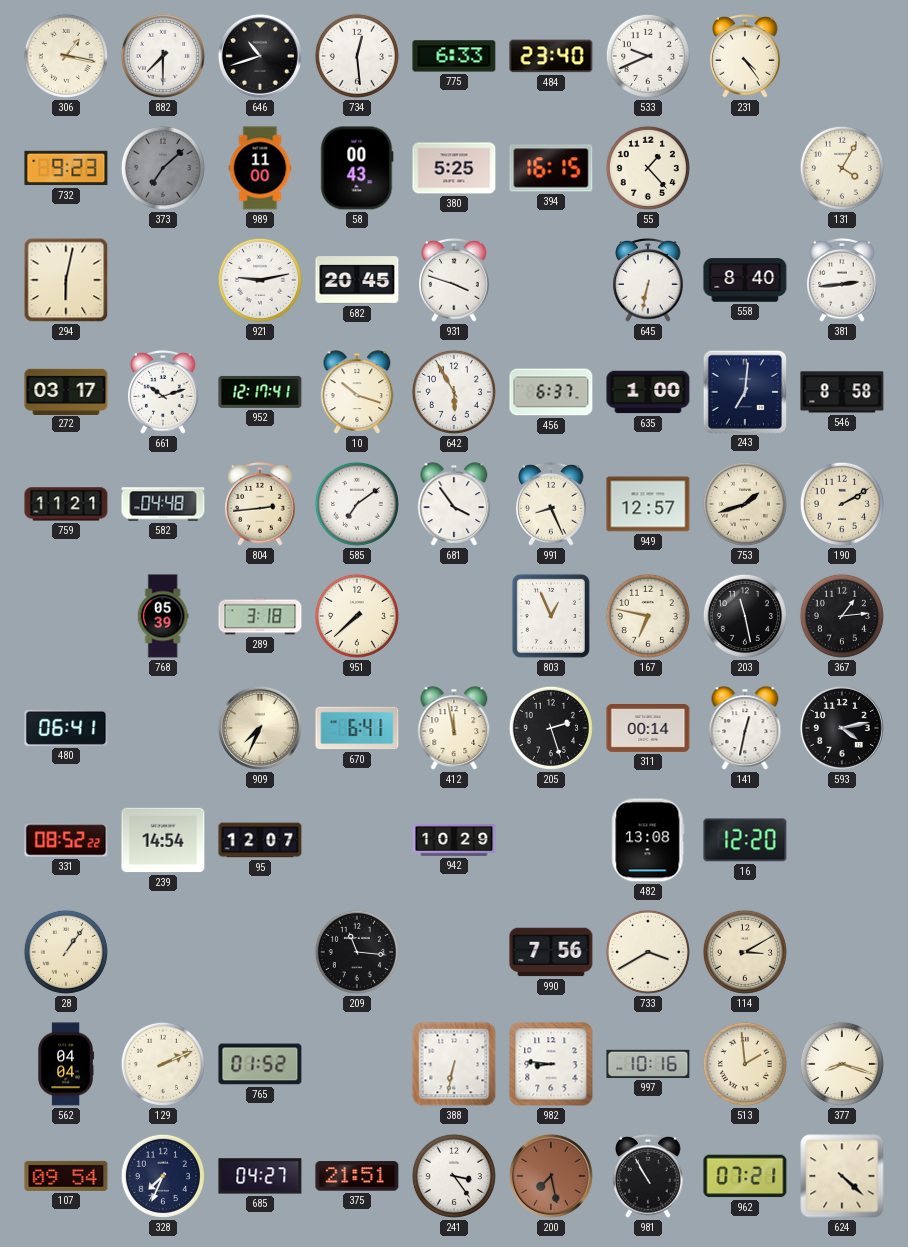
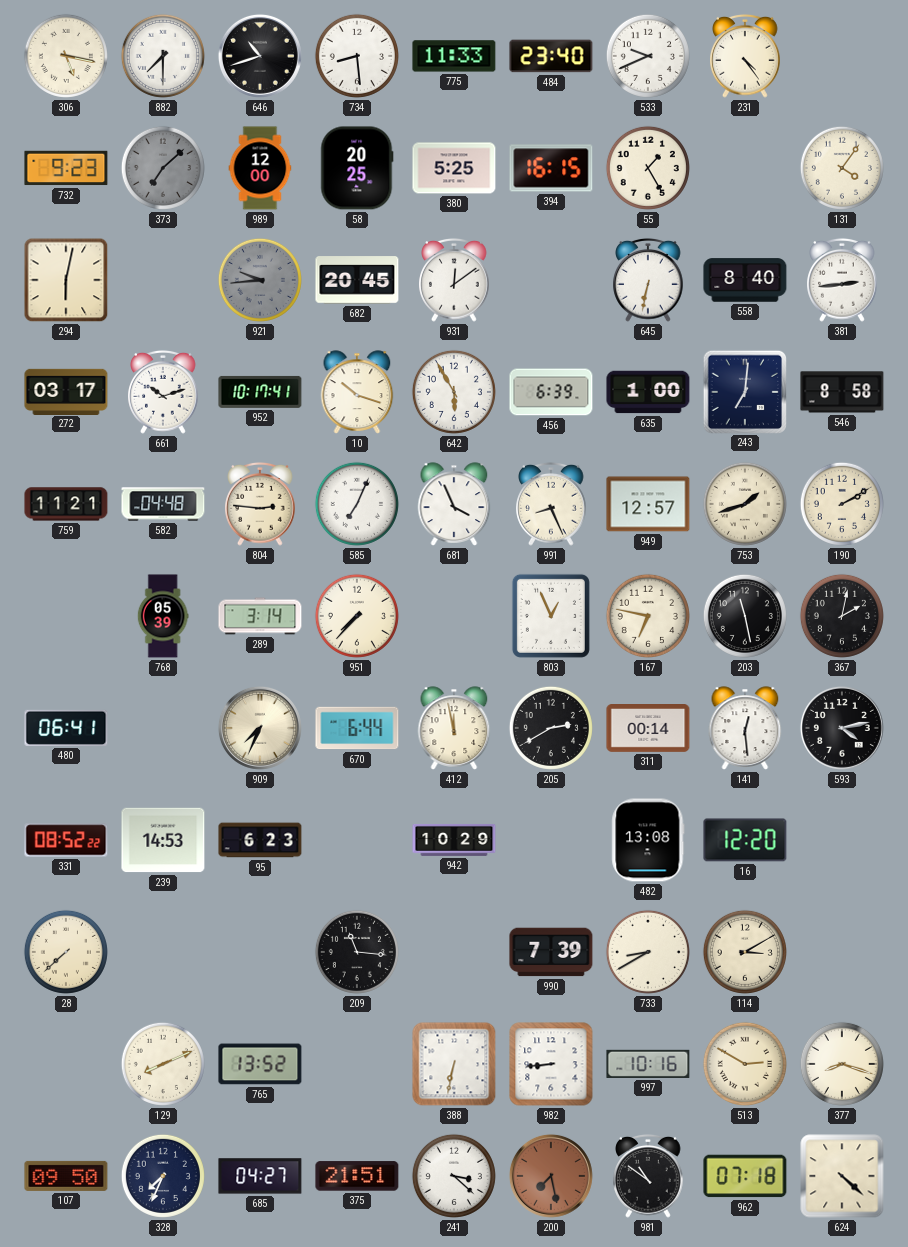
306: 1:17 -> 5:17 (66, 56)
734: 12:29 -> 8:29 (357, 56)
775: 6:33 -> 11:33 (454, 56)
989: 11:00 -> 12:00 (260, 168)
58: 00:43 -> 20:25 (357, 168)
55: 1:23 -> 1:25 (648, 168)
131: 4:05 -> 4:06 (842, 168)
921: 9:13 -> 9:44 (260, 280)
921 dial: white -> grey (260, 280)
931: 3:48 -> 12:09 (454, 280)
952: 12:17 -> 10:17 (260, 392)
456: 6:37 -> 6:39 (551, 392)
804: 2:44 -> 2:46 (260, 504)
585: 7:09 -> 7:04 (357, 504)
681: 3:54 -> 3:56 (454, 504)
289: 3:18 -> 3:14 (260, 616)
951: 7:38 -> 7:37 (357, 616)
367: 1:14 -> 2:02 (842, 616)
670: 6:41 -> 6:44 (357, 728)
205: 2:27 -> 2:40 (551, 728)
141: 12:32 -> 12:29 (745, 728)
239: 14:54 -> 14:53 (163, 840)
95: 12:07 -> 6:23 (260, 840)
28: 1:06 -> 7:38 (66, 952)
990: 7:56 -> 7:39 (551, 952)
733: 3:40 -> 8:40 (648, 952)
562: 04:04 -> none (66, 1064)
129: 2:11 -> 8:11 (163, 1064)
765: 01:52 -> 13:52 (260, 1064)
982: 8:46 -> 8:44 (551, 1064)
513: 1:59 -> 2:50 (745, 1064)
107: 09:54 -> 09:50 (66, 1176)
241: 3:24 -> 3:22 (454, 1176)
981: 10:55 -> 10:51 (648, 1176)
962: 07:21 -> 07:18 (745, 1176)
